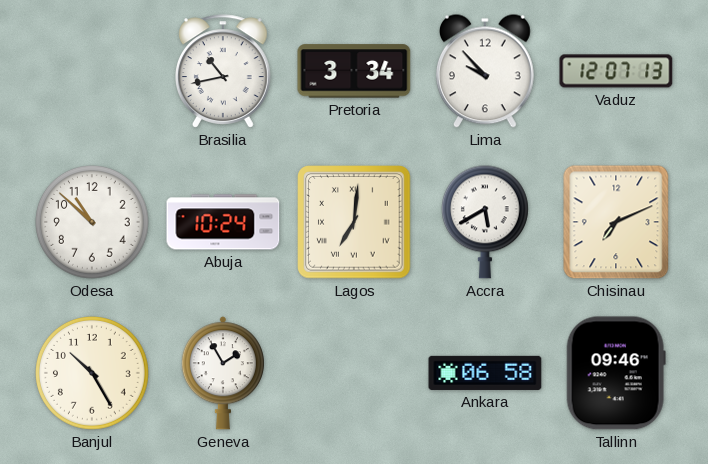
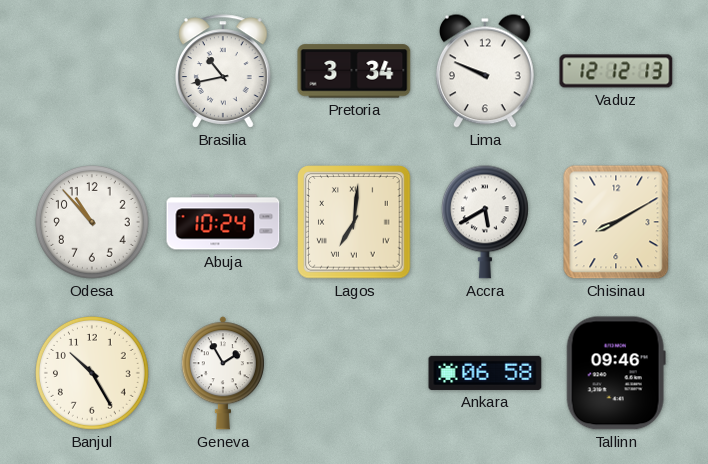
Lima: 9:53 -> 9:49 (485, 71)
Vaduz: 12:07 -> 12:12 (616, 71)
Odesa: 10:52 -> 10:53 (93, 223)
Chisinau: 7:11 -> 8:10 (616, 222)
